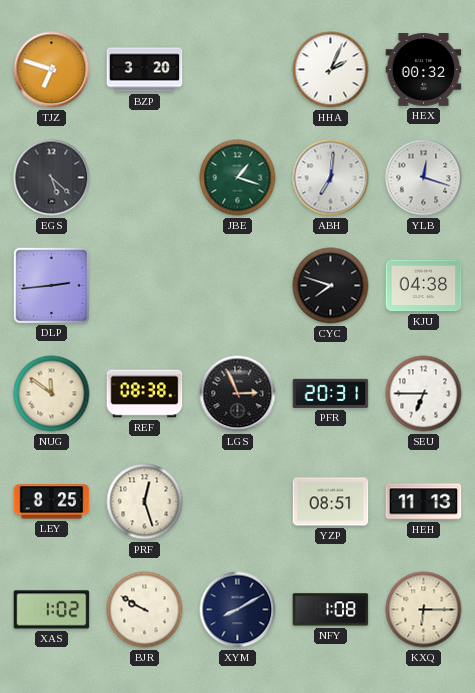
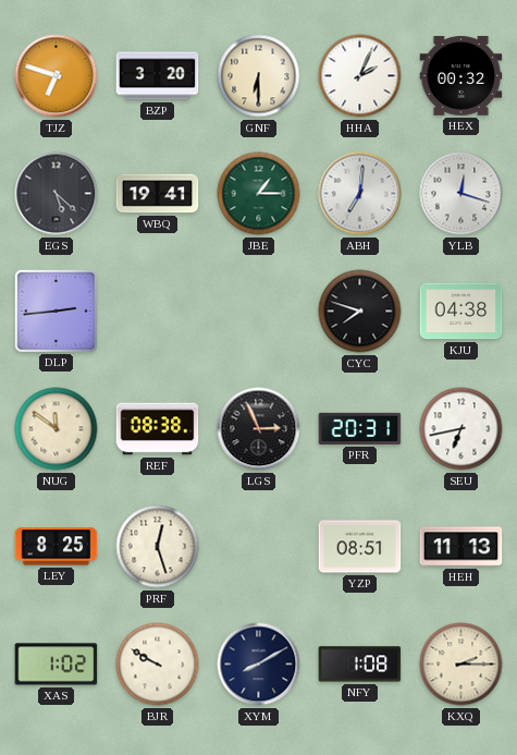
GNF: none -> 6:30 (259, 76)
WBQ: none -> 19:41 (158, 194)
JBE: 1:18 -> 1:15 (259, 194)
SEU: 6:45 -> 6:43 (461, 429)
KXQ: 6:15 -> 2:15 (461, 665)
